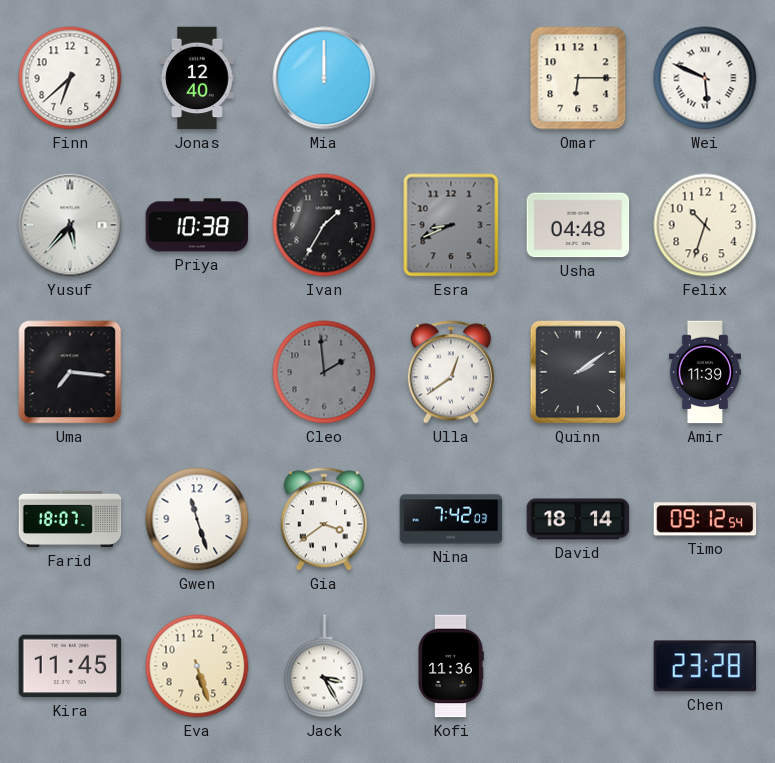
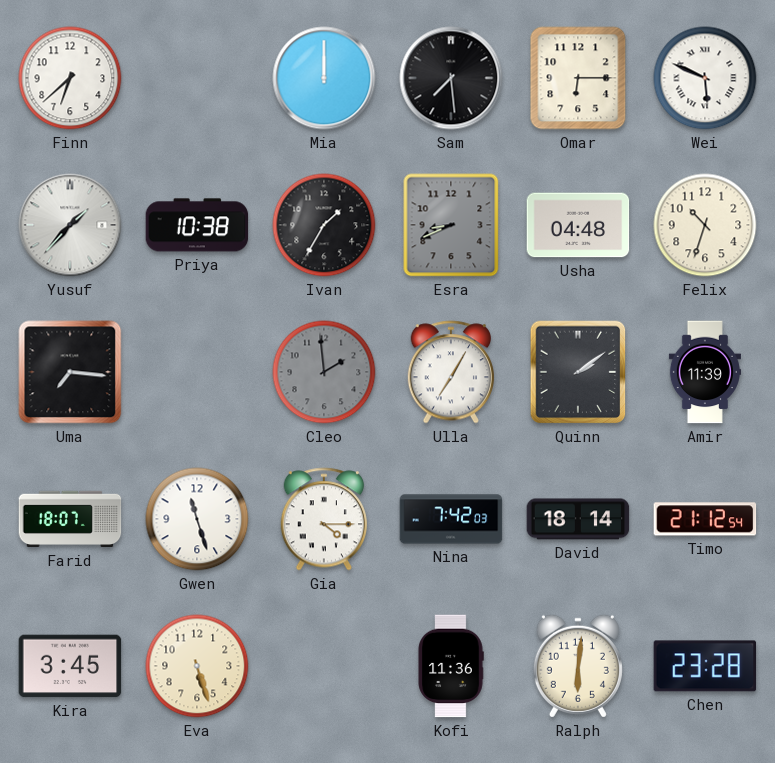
Jonas: 12:40 -> none (197, 78)
Sam: none -> 7:29 (451, 78)
Yusuf: 5:37 -> 1:37 (70, 225)
Ulla: 12:39 -> 7:05 (450, 372)
Gia: 3:39 -> 4:15 (323, 519)
Timo: 09:12 -> 21:12 (705, 519)
Kira: 11:45 -> 3:45 (70, 666)
Jack: 3:25 -> none (324, 666)
Ralph: none -> 6:01 (578, 666)
